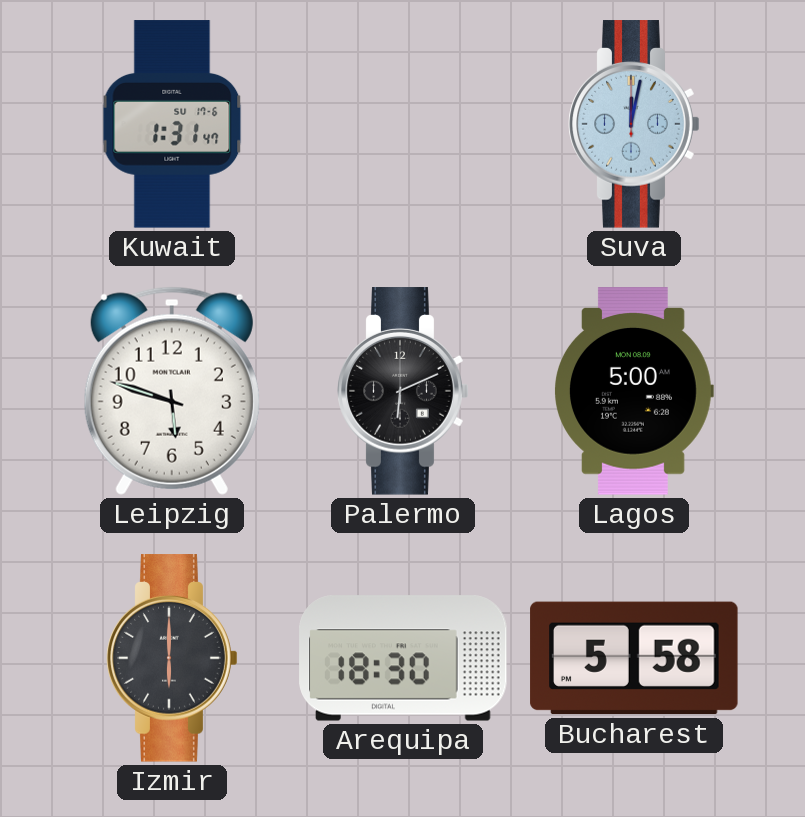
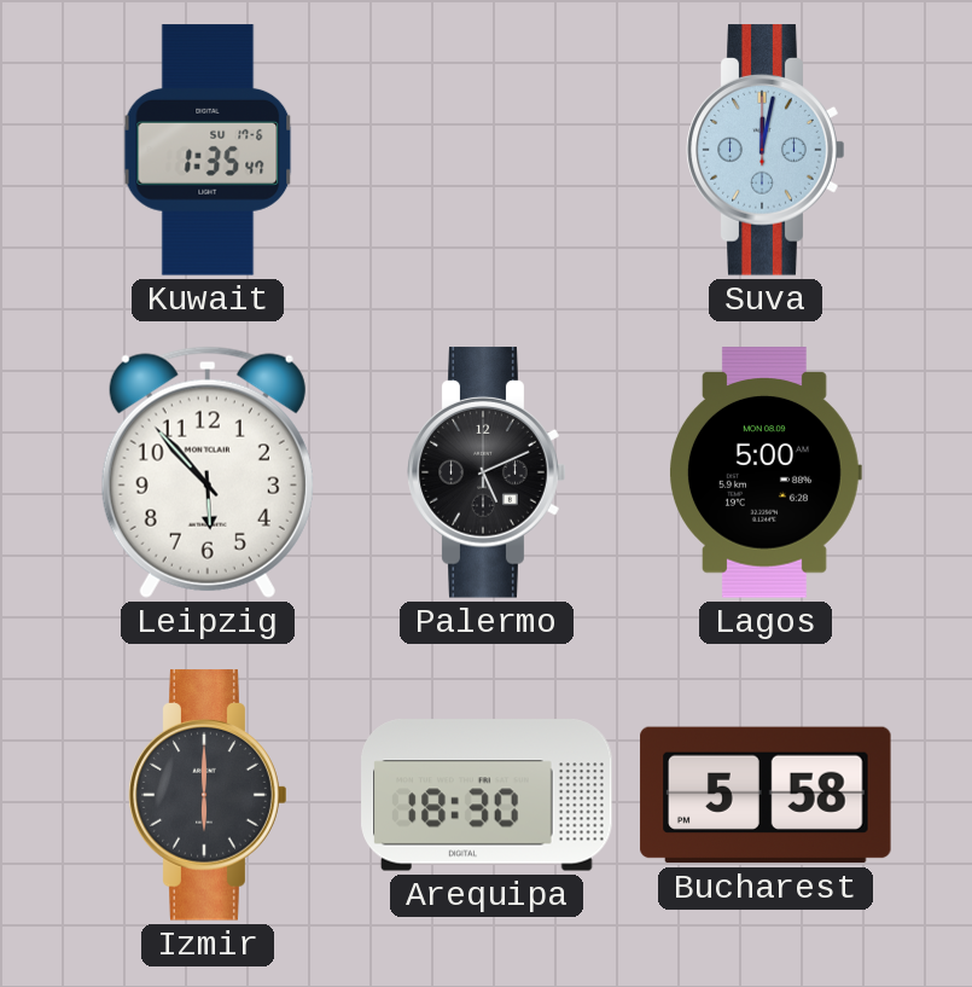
Kuwait: 1:31 -> 1:35 (208, 150)
Leipzig: 5:48 -> 5:53 (208, 472)
Palermo: 6:11 -> 5:11 (487, 472)
